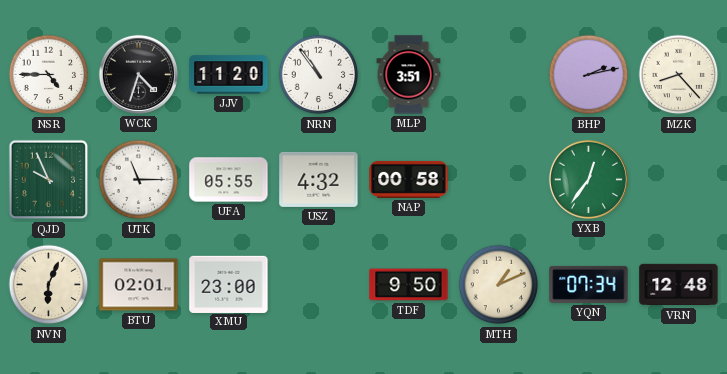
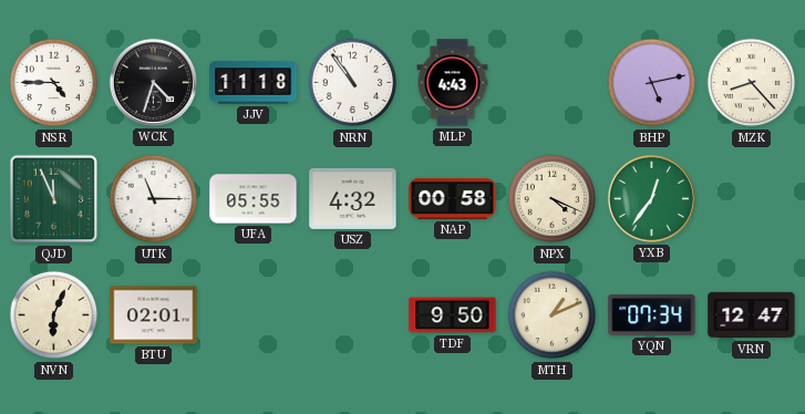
JJV: 11:20 -> 11:18 (254, 83)
MLP: 3:51 -> 4:43 (453, 83)
BHP: 2:13 -> 5:13 (652, 83)
QJD: 9:56 -> 11:56 (54, 199)
NPX: none -> 4:19 (553, 199)
XMU: 23:00 -> none (229, 284)
VRN: 12:48 -> 12:47 (752, 315)
